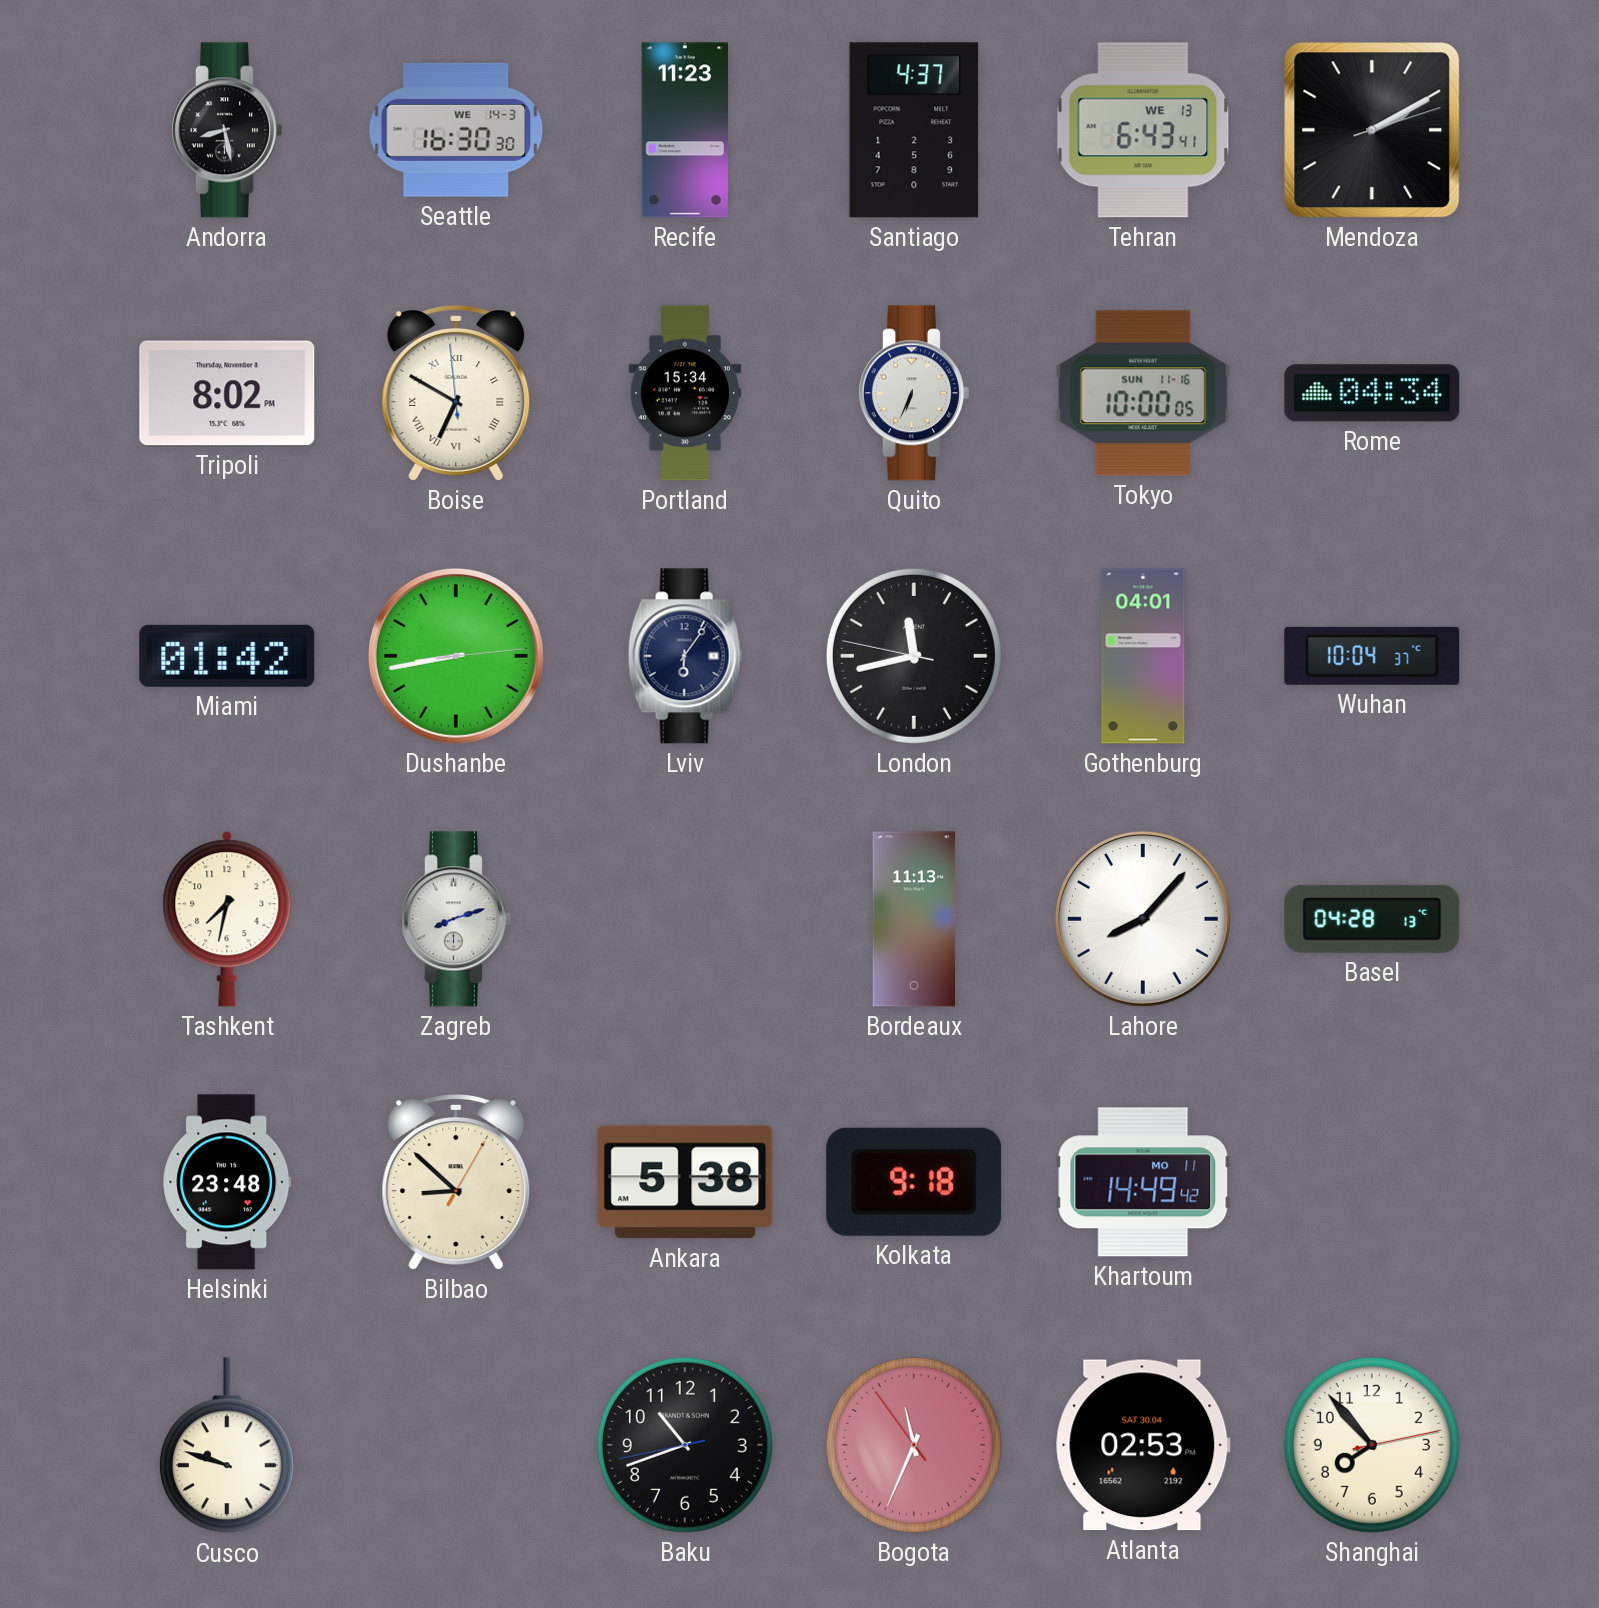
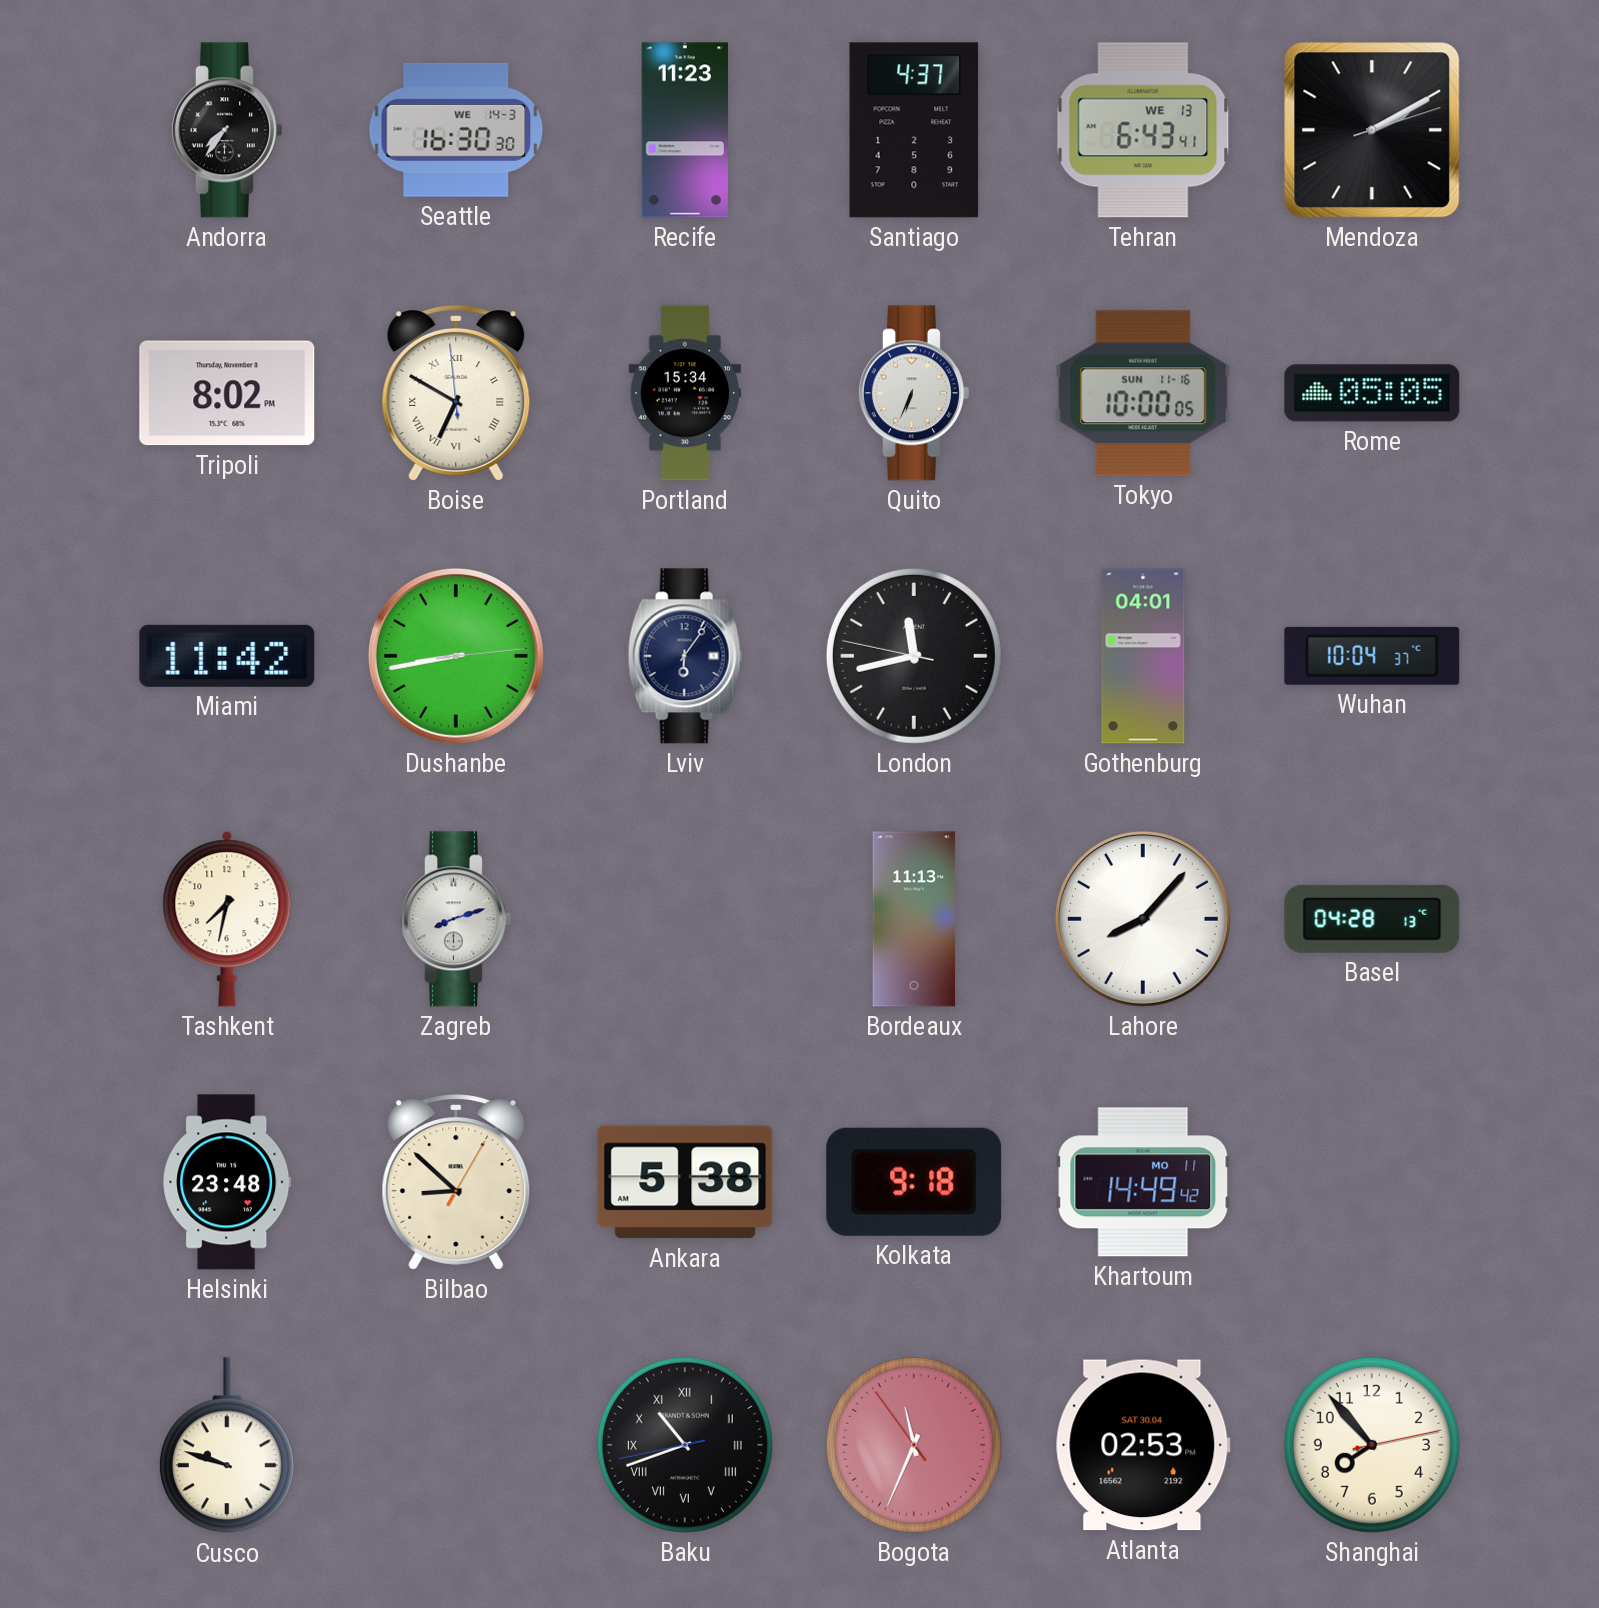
Andorra: 8:28 -> 7:36 (226, 130)
Rome: 04:34 -> 05:05 (1372, 393)
Miami: 01:42 -> 11:42 (227, 656)
Baku numerals: Arabic -> Roman (685, 1445)
